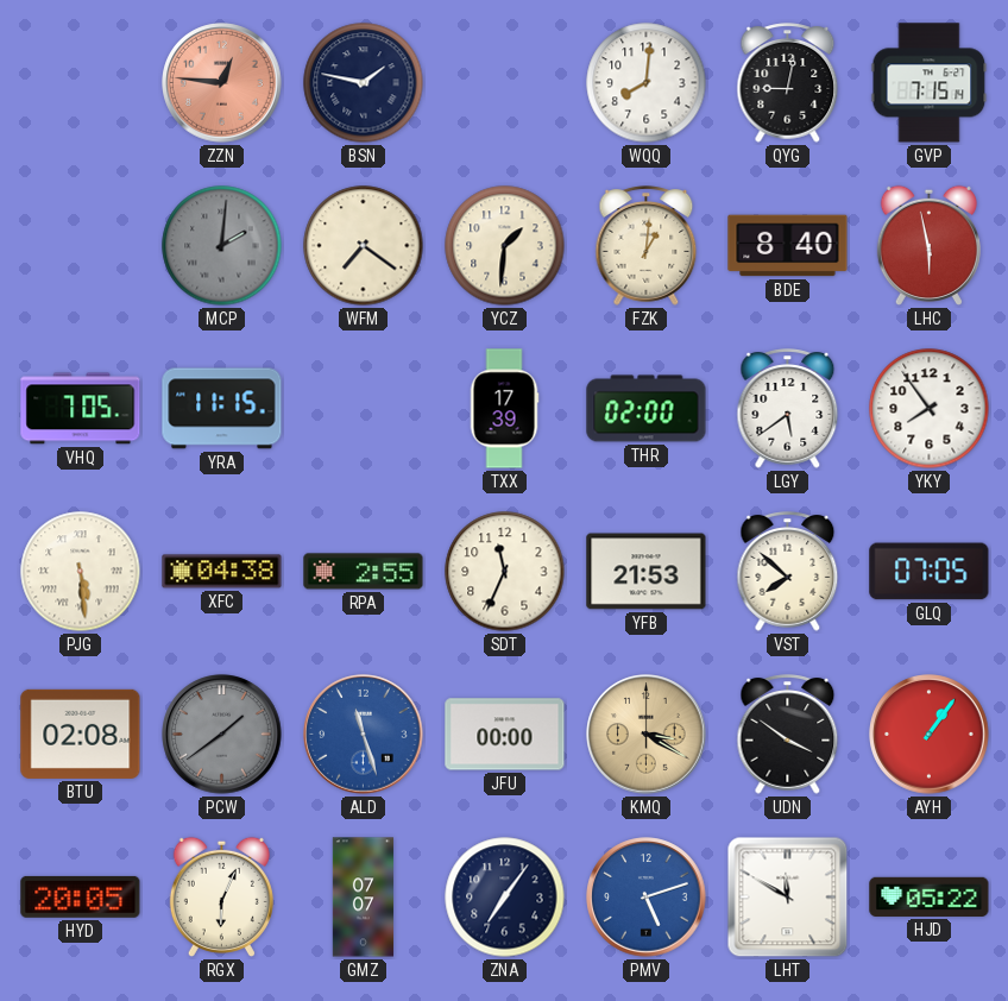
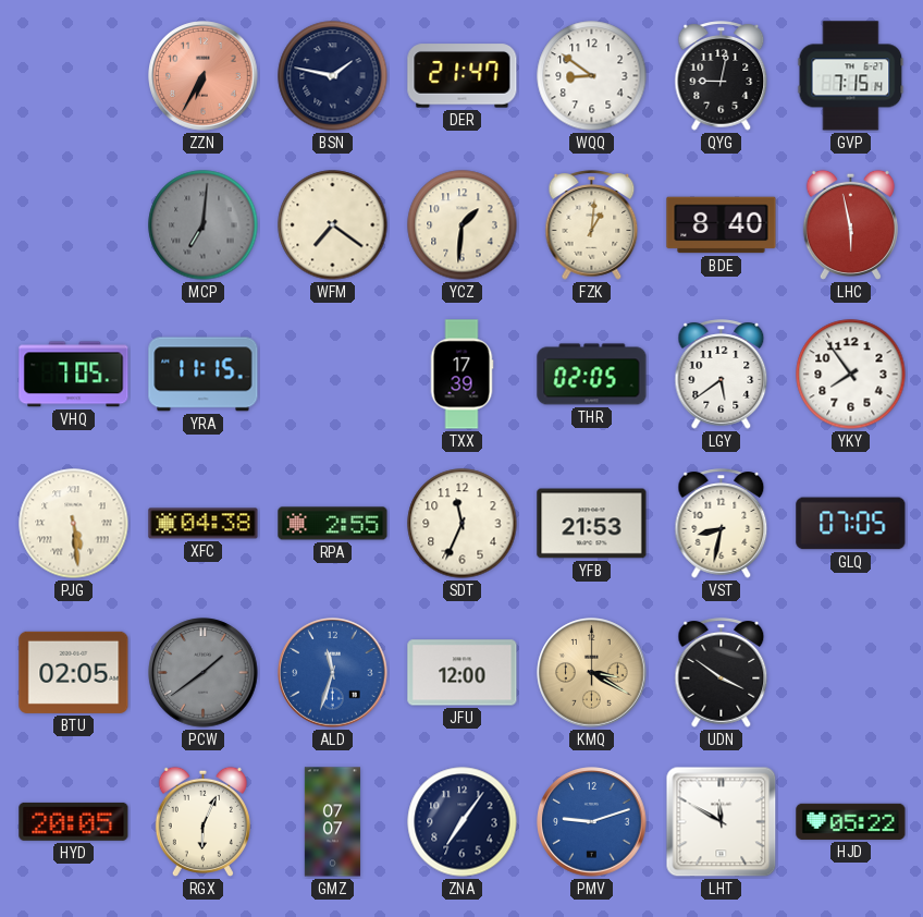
ZZN: 12:46 -> 6:35 (204, 76)
DER: none -> 21:47 (463, 76)
WQQ: 8:01 -> 8:51 (592, 76)
MCP: 2:01 -> 7:01 (204, 225)
THR: 02:00 -> 02:05 (592, 375)
VST: 7:52 -> 8:32 (722, 524)
BTU: 02:08 -> 02:05 (74, 672)
ALD: 11:27 -> 11:33 (333, 673)
JFU: 00:00 -> 12:00 (463, 673)
AYH: 1:06 -> none (930, 735)
PMV: 5:12 -> 9:12 (592, 822)
